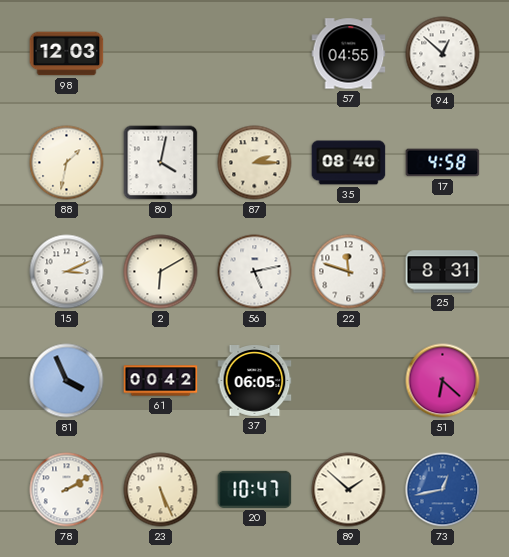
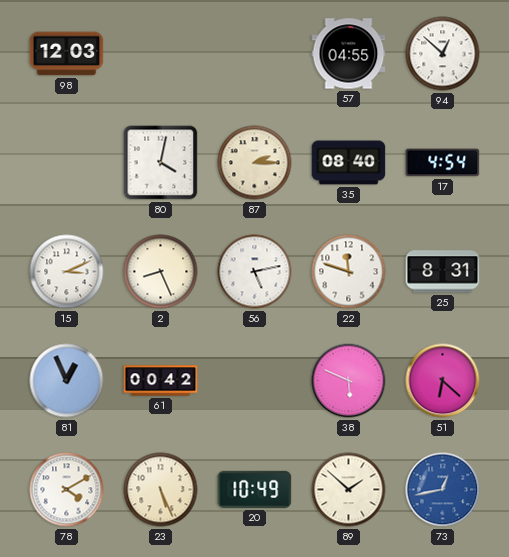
88: 1:32 -> none (67, 163)
17: 4:58 -> 4:54 (443, 163)
2: 6:10 -> 8:26 (161, 272)
81: 3:56 -> 12:56 (67, 381)
37: 06:05 -> none (255, 381)
38: none -> 5:49 (349, 381)
78: 2:10 -> 4:10 (67, 490)
20: 10:47 -> 10:49 (255, 489)
